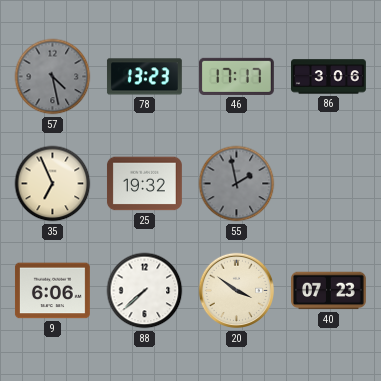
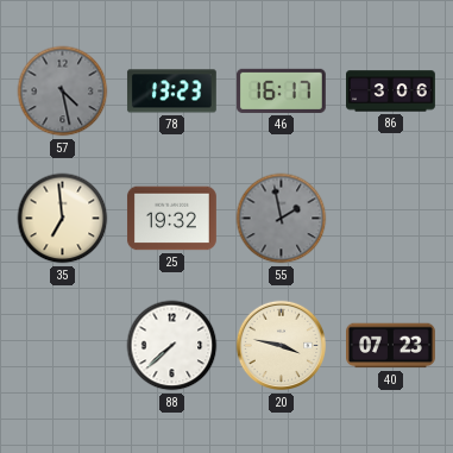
46: 17:17 -> 16:17 (281, 90)
35: 6:56 -> 6:59 (63, 219)
9: 6:06 -> none (52, 291)
20: 3:51 -> 3:47 (282, 346)
